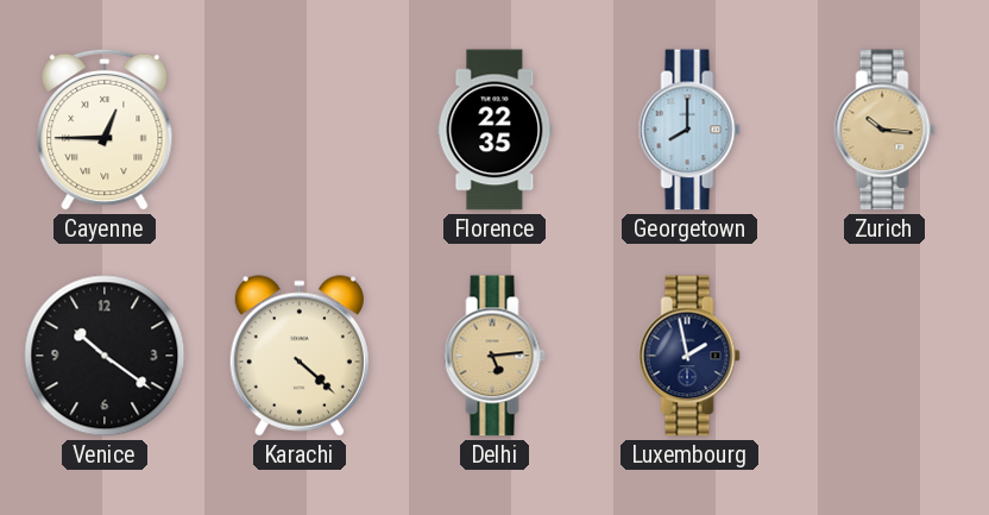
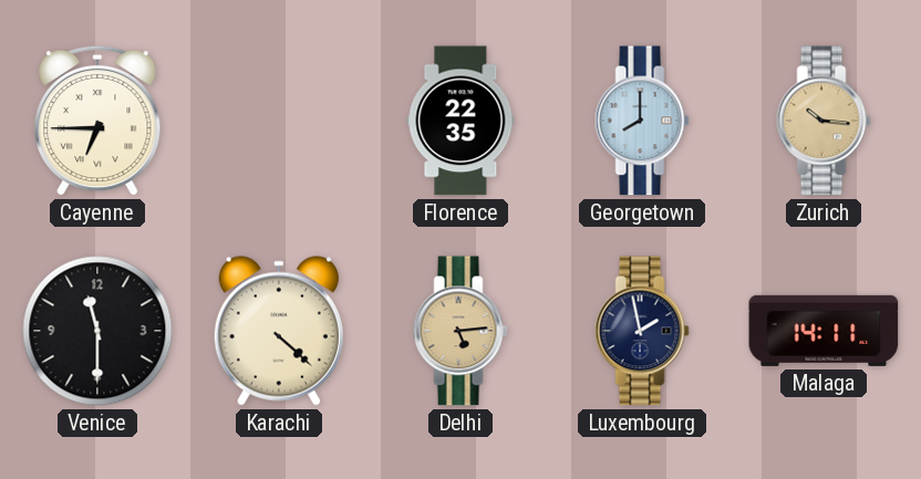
Cayenne: 12:45 -> 6:45 (97, 121)
Venice: 10:21 -> 11:30 (97, 331)
Malaga: none -> 14:11 (824, 331)
